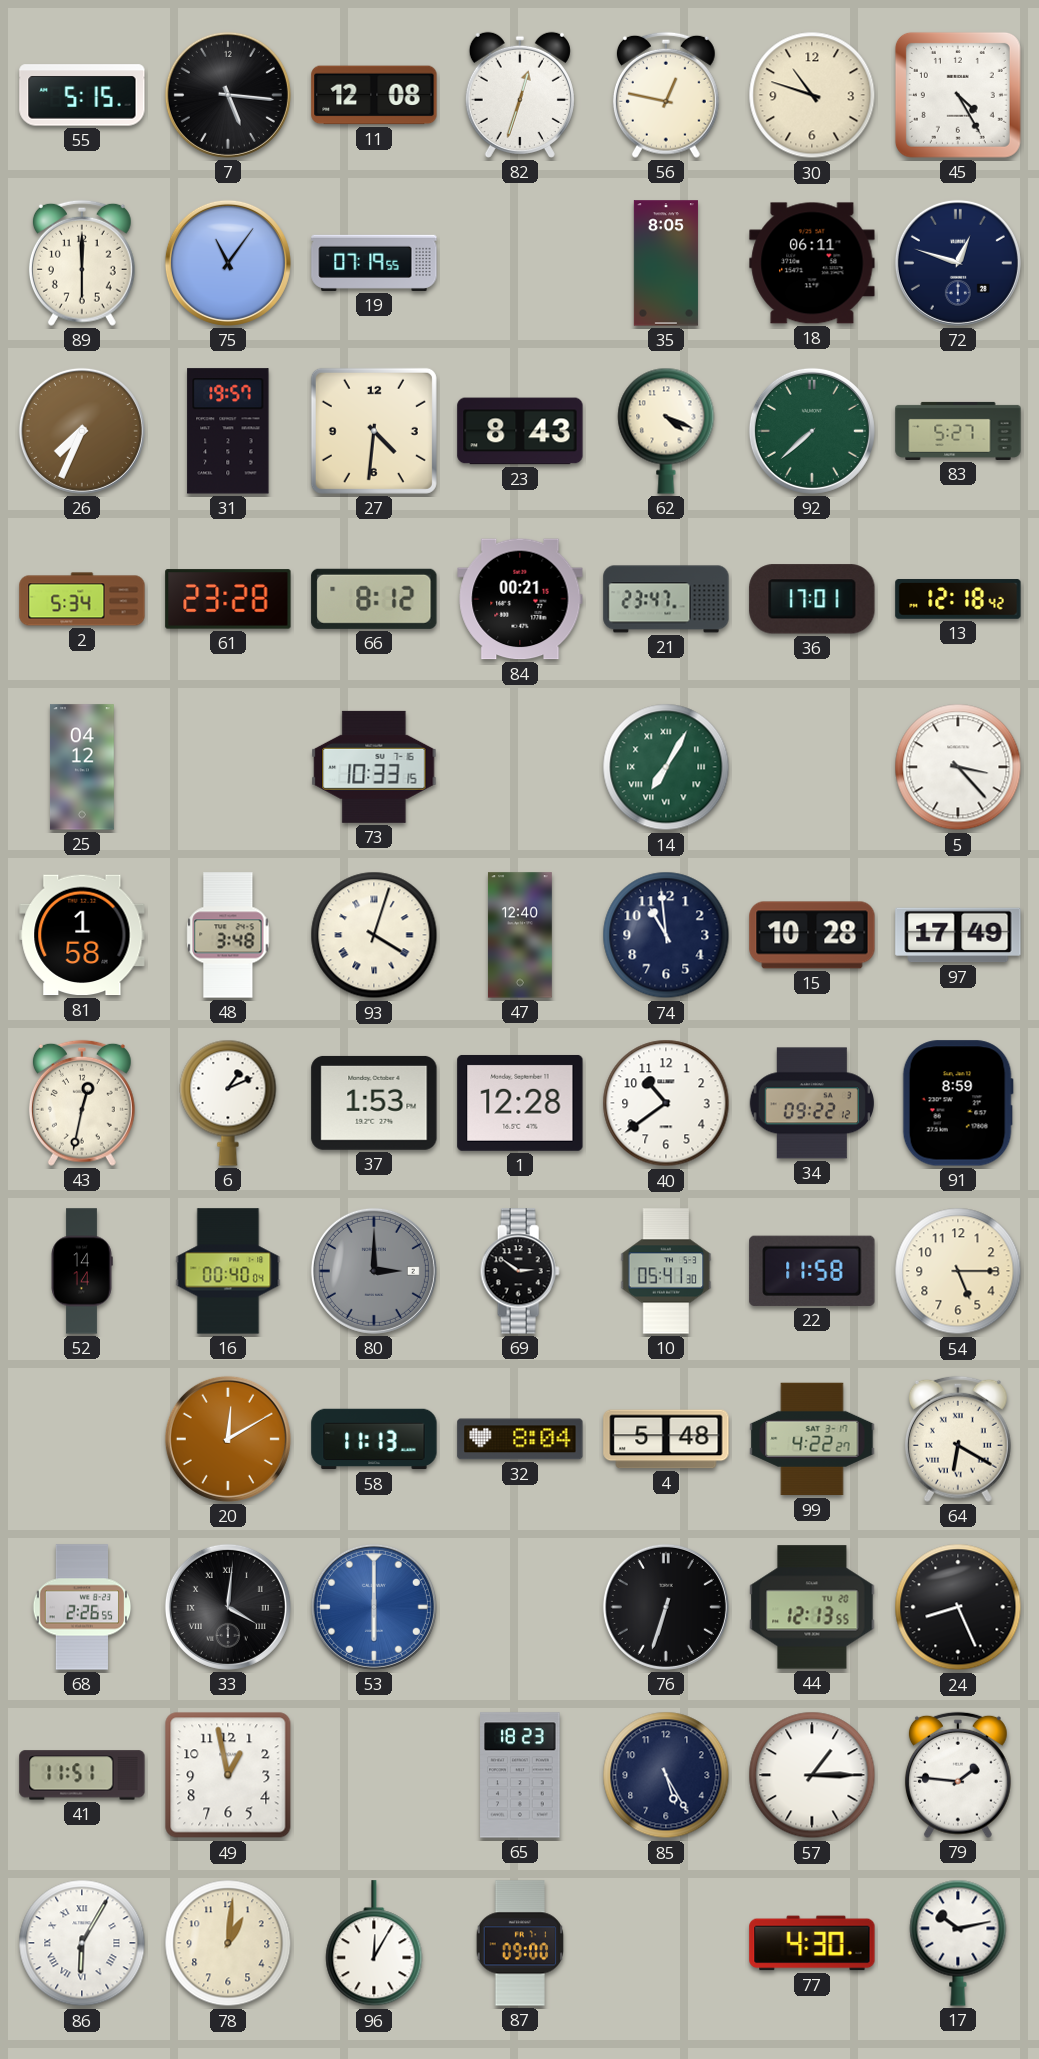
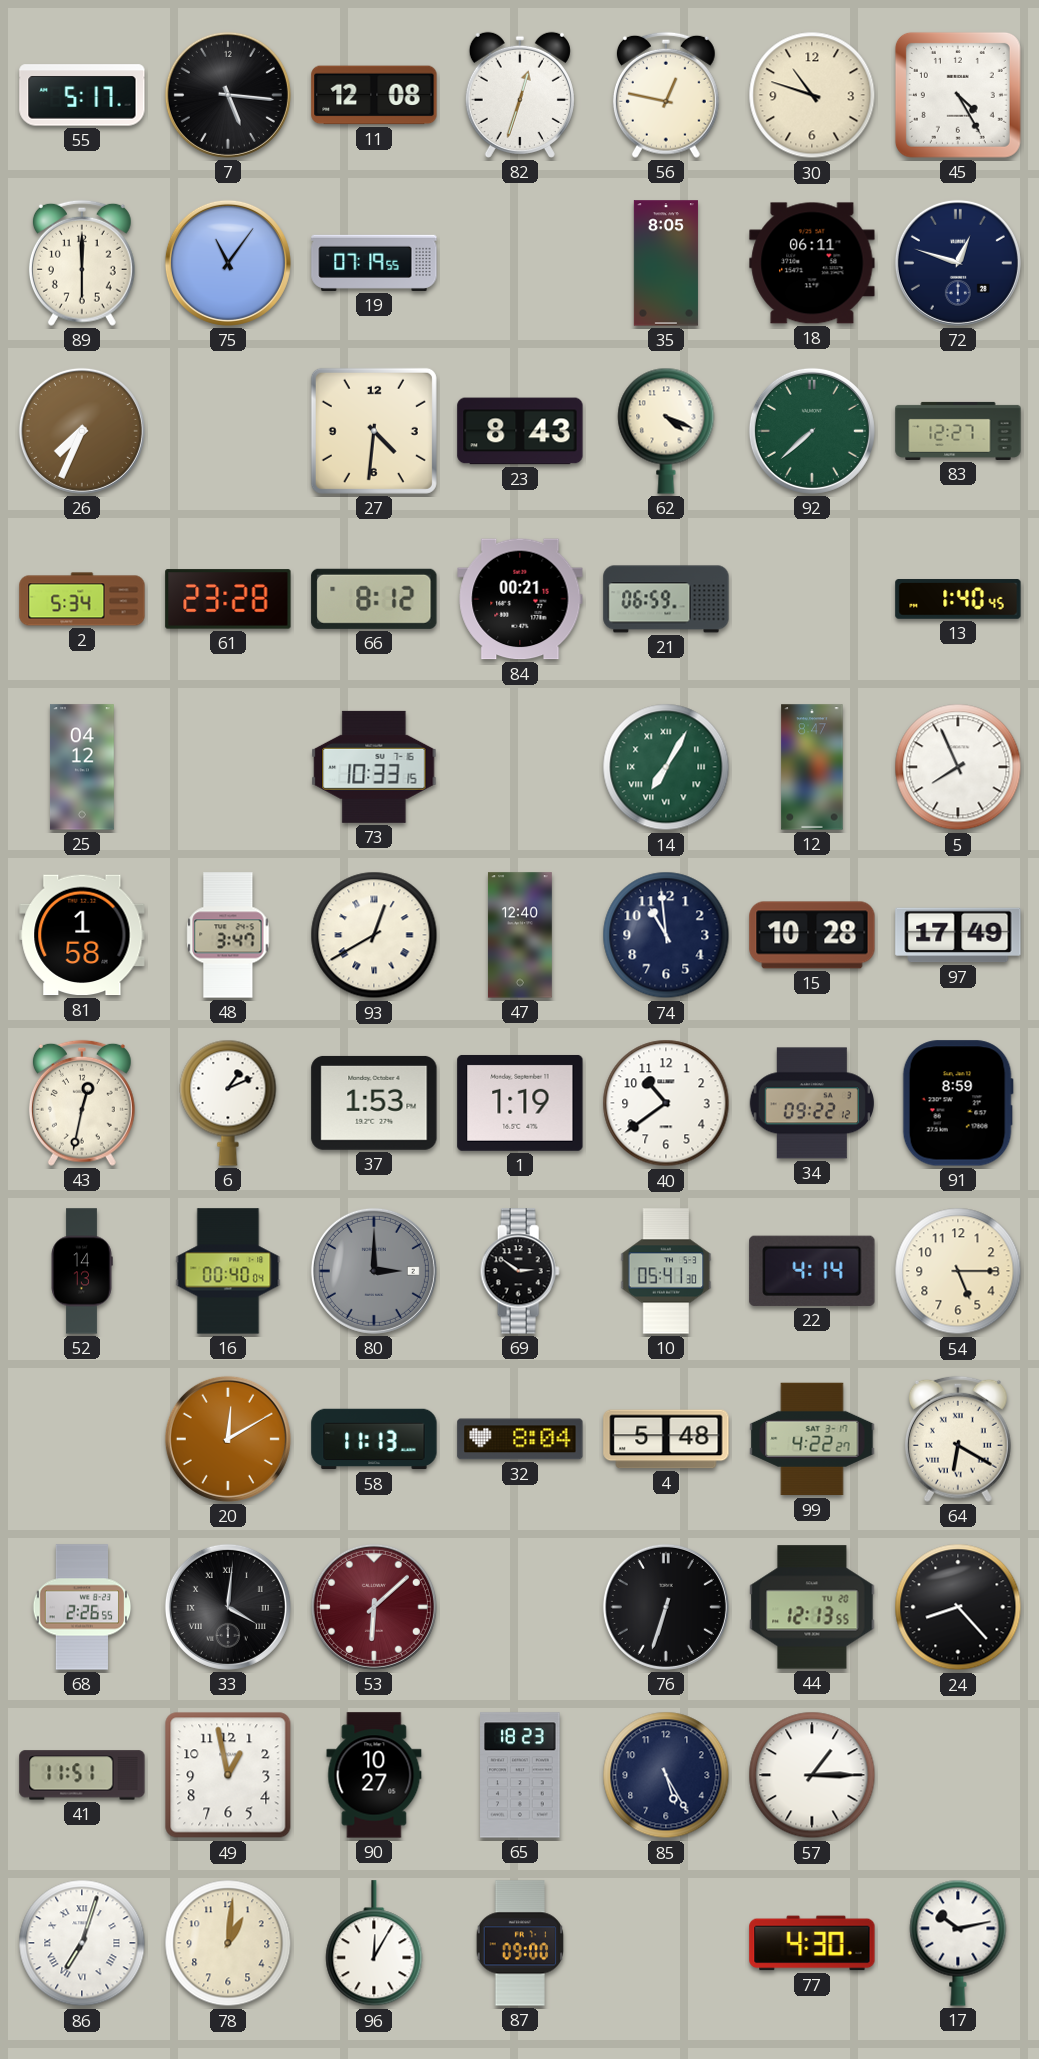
55: 5:15 -> 5:17 (82, 95)
31: 19:57 -> none (228, 431)
83: 5:27 -> 12:27 (958, 431)
21: 23:47 -> 06:59 (666, 599)
36: 17:01 -> none (812, 599)
13: 12:18 -> 1:40 (958, 599)
12: none -> 8:47 (812, 767)
5: 3:23 -> 7:56 (958, 767)
48: 3:48 -> 3:47 (228, 935)
93: 4:03 -> 12:40 (374, 935)
1: 12:28 -> 1:19 (520, 1103)
52: 14:14 -> 14:13 (82, 1271)
22: 11:58 -> 4:14 (812, 1271)
53: 6:00 -> 6:08 (374, 1607)
53 dial: blue -> burgundy (374, 1607)
24: 8:26 -> 8:23 (958, 1607)
90: none -> 10:27 (374, 1775)
79: 1:46 -> none (958, 1775)
86: 6:05 -> 7:03 (82, 1943)
